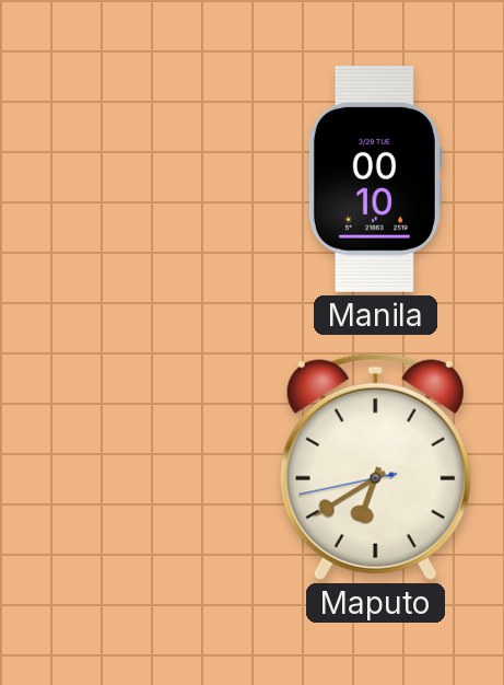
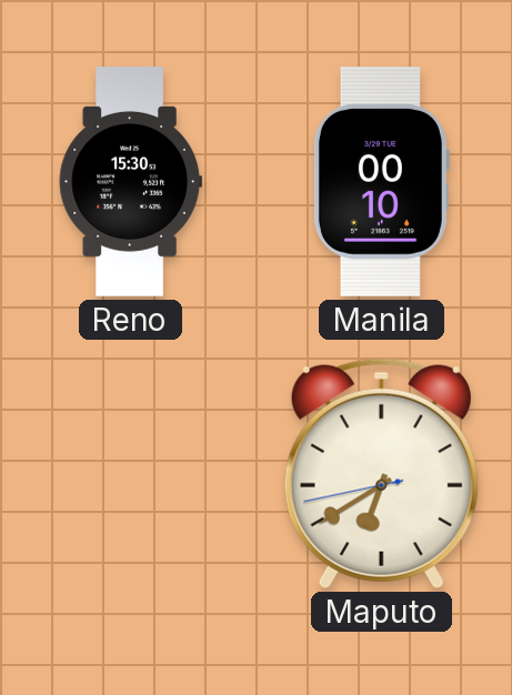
Reno: none -> 15:30 (130, 182)
